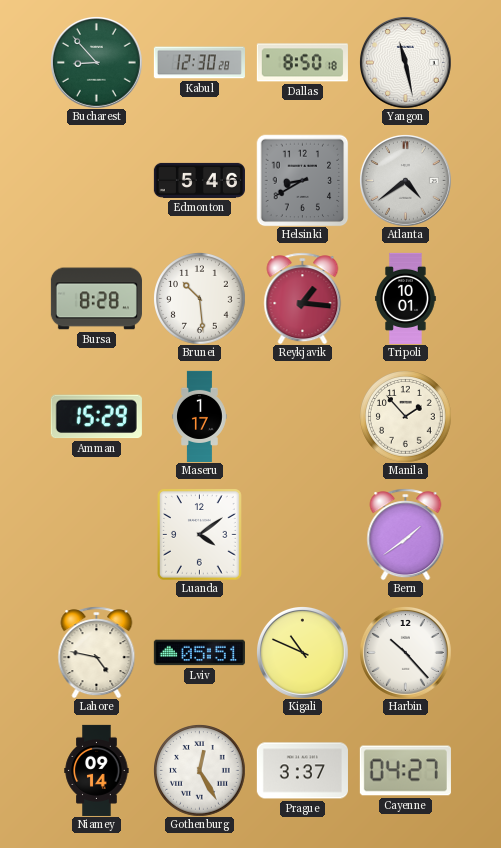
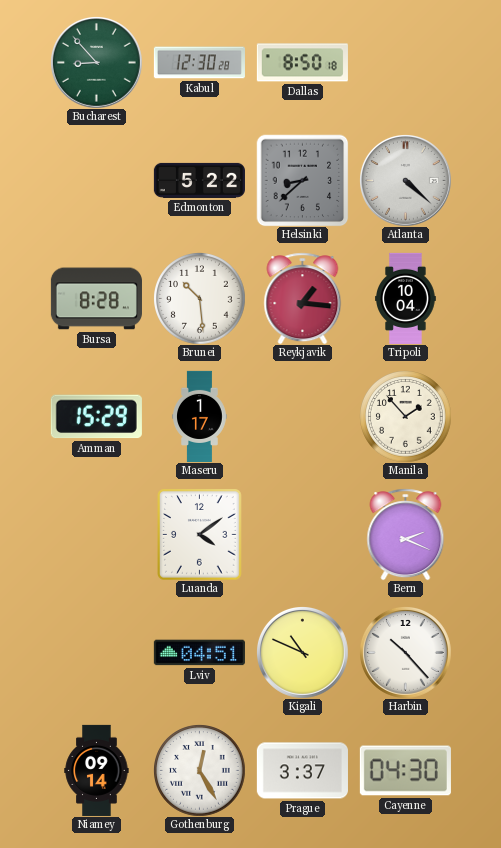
Yangon: 11:28 -> none (406, 63)
Edmonton: 5:46 -> 5:22 (199, 180)
Helsinki: 8:40 -> 8:38 (302, 180)
Atlanta: 4:39 -> 4:22 (406, 181)
Tripoli: 10:01 -> 10:04 (406, 298)
Bern: 1:39 -> 2:19 (406, 534)
Lahore: 4:47 -> none (97, 652)
Lviv: 05:51 -> 04:51 (199, 653)
Cayenne: 04:27 -> 04:30 (405, 771)
